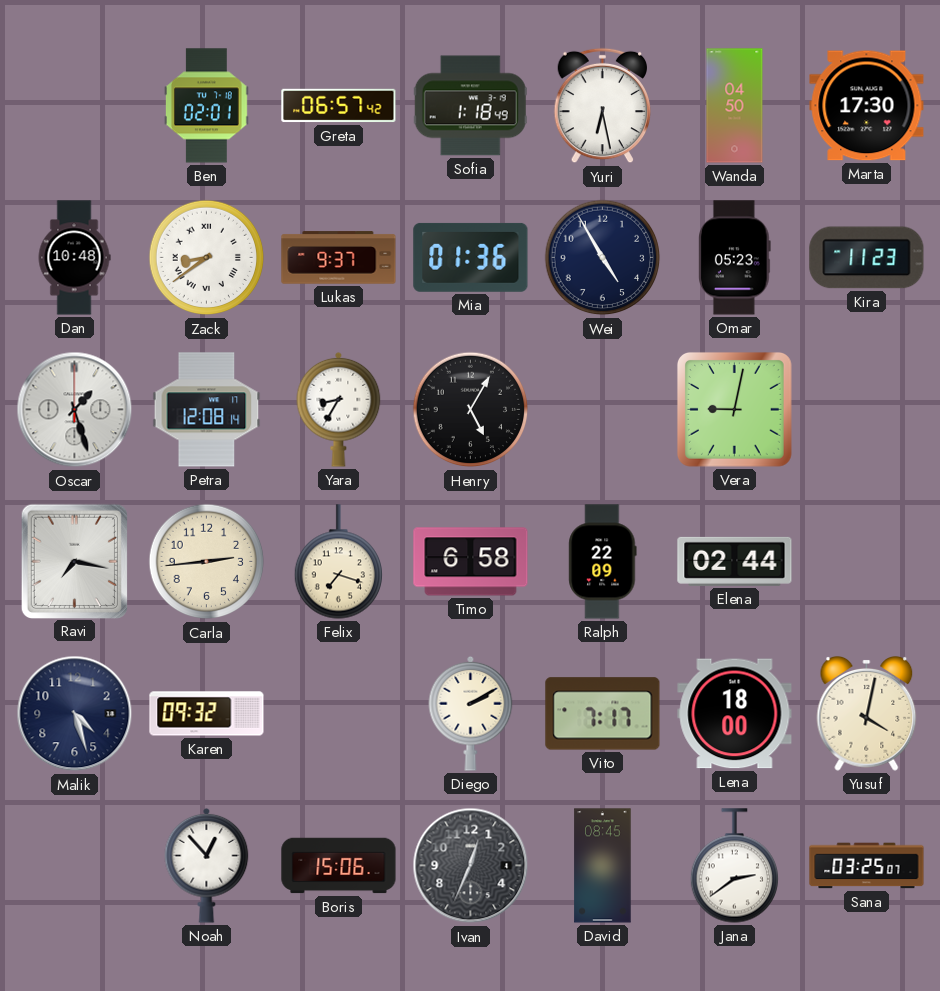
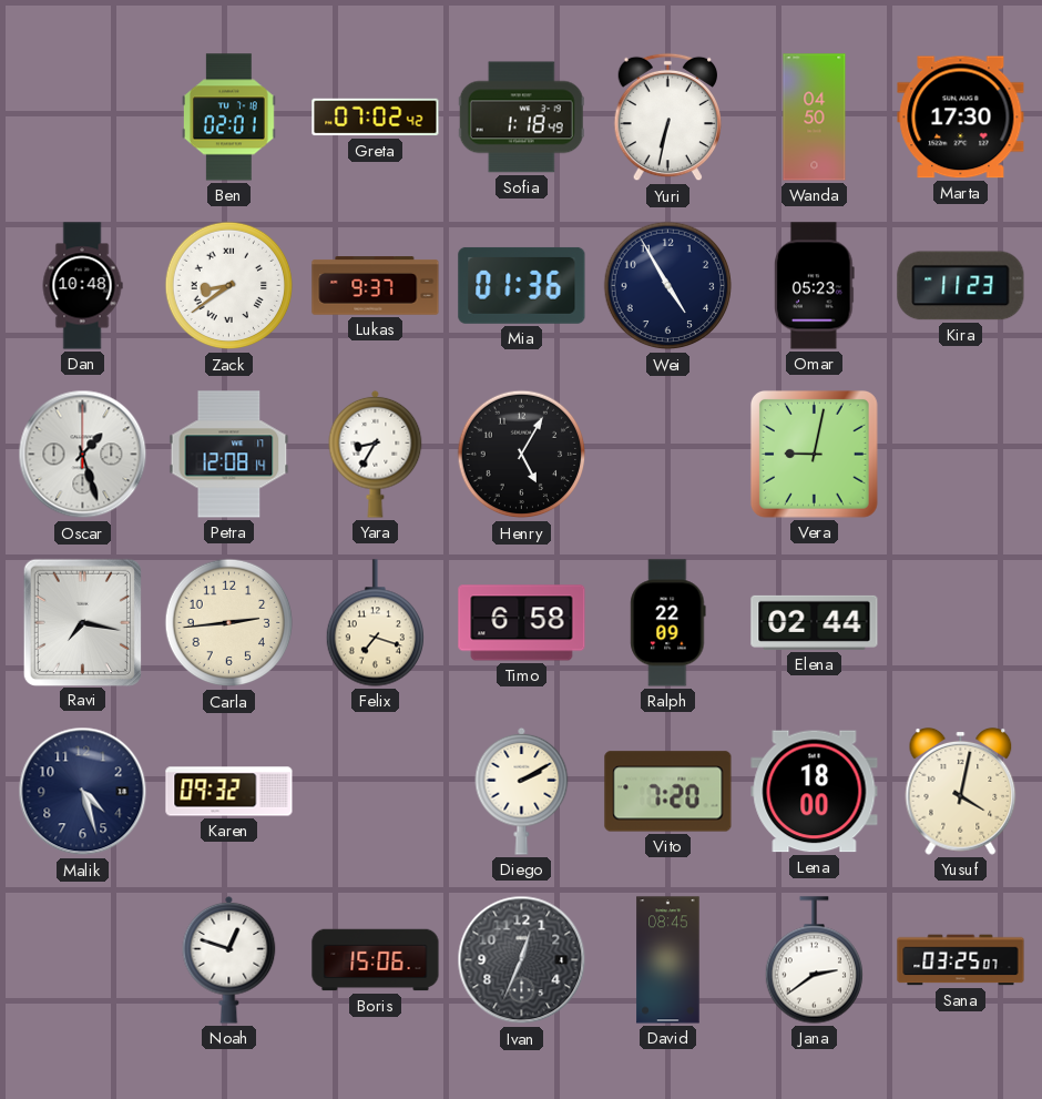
Greta: 06:57 -> 07:02 (376, 118)
Yuri: 6:28 -> 6:32 (668, 118)
Vito: 7:17 -> 7:20 (668, 792)
Noah: 12:53 -> 12:48 (229, 959)
